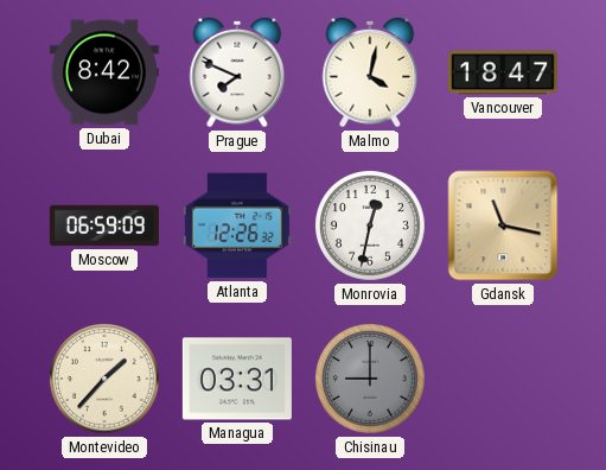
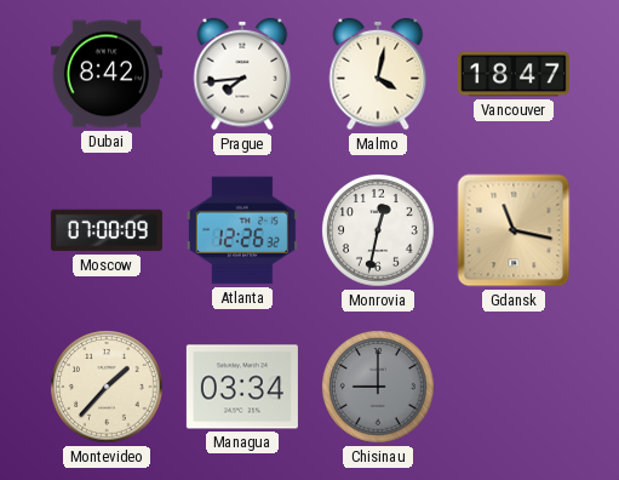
Prague: 7:49 -> 7:44 (242, 74)
Moscow: 06:59 -> 07:00 (107, 230)
Managua: 03:31 -> 03:34 (242, 387)
